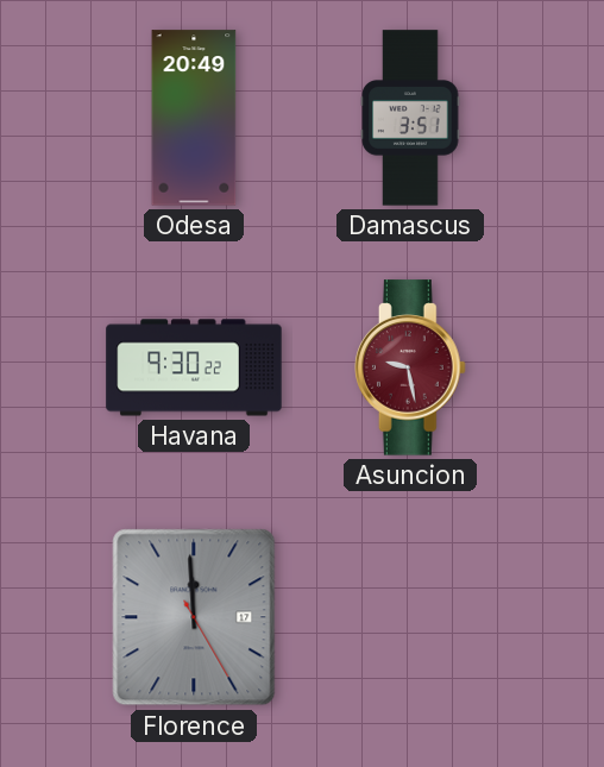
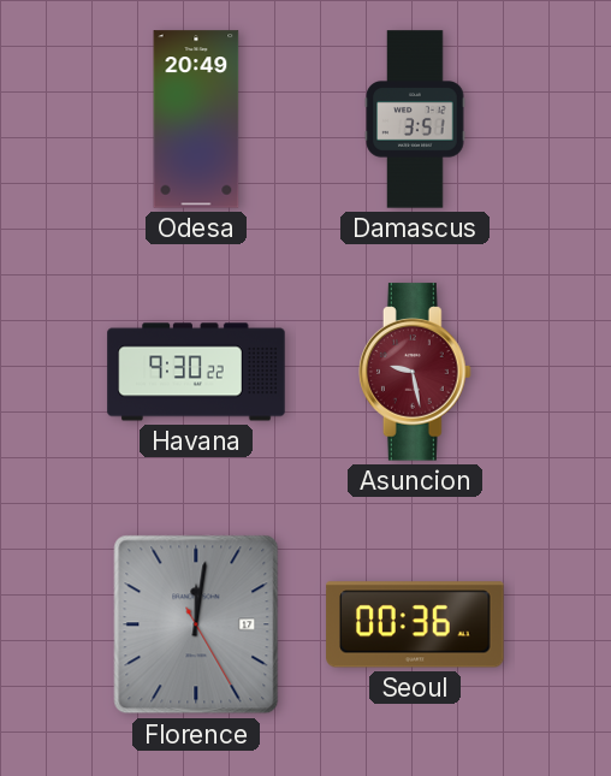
Florence: 11:59 -> 12:01 (196, 624)
Seoul: none -> 00:36 (415, 624)
